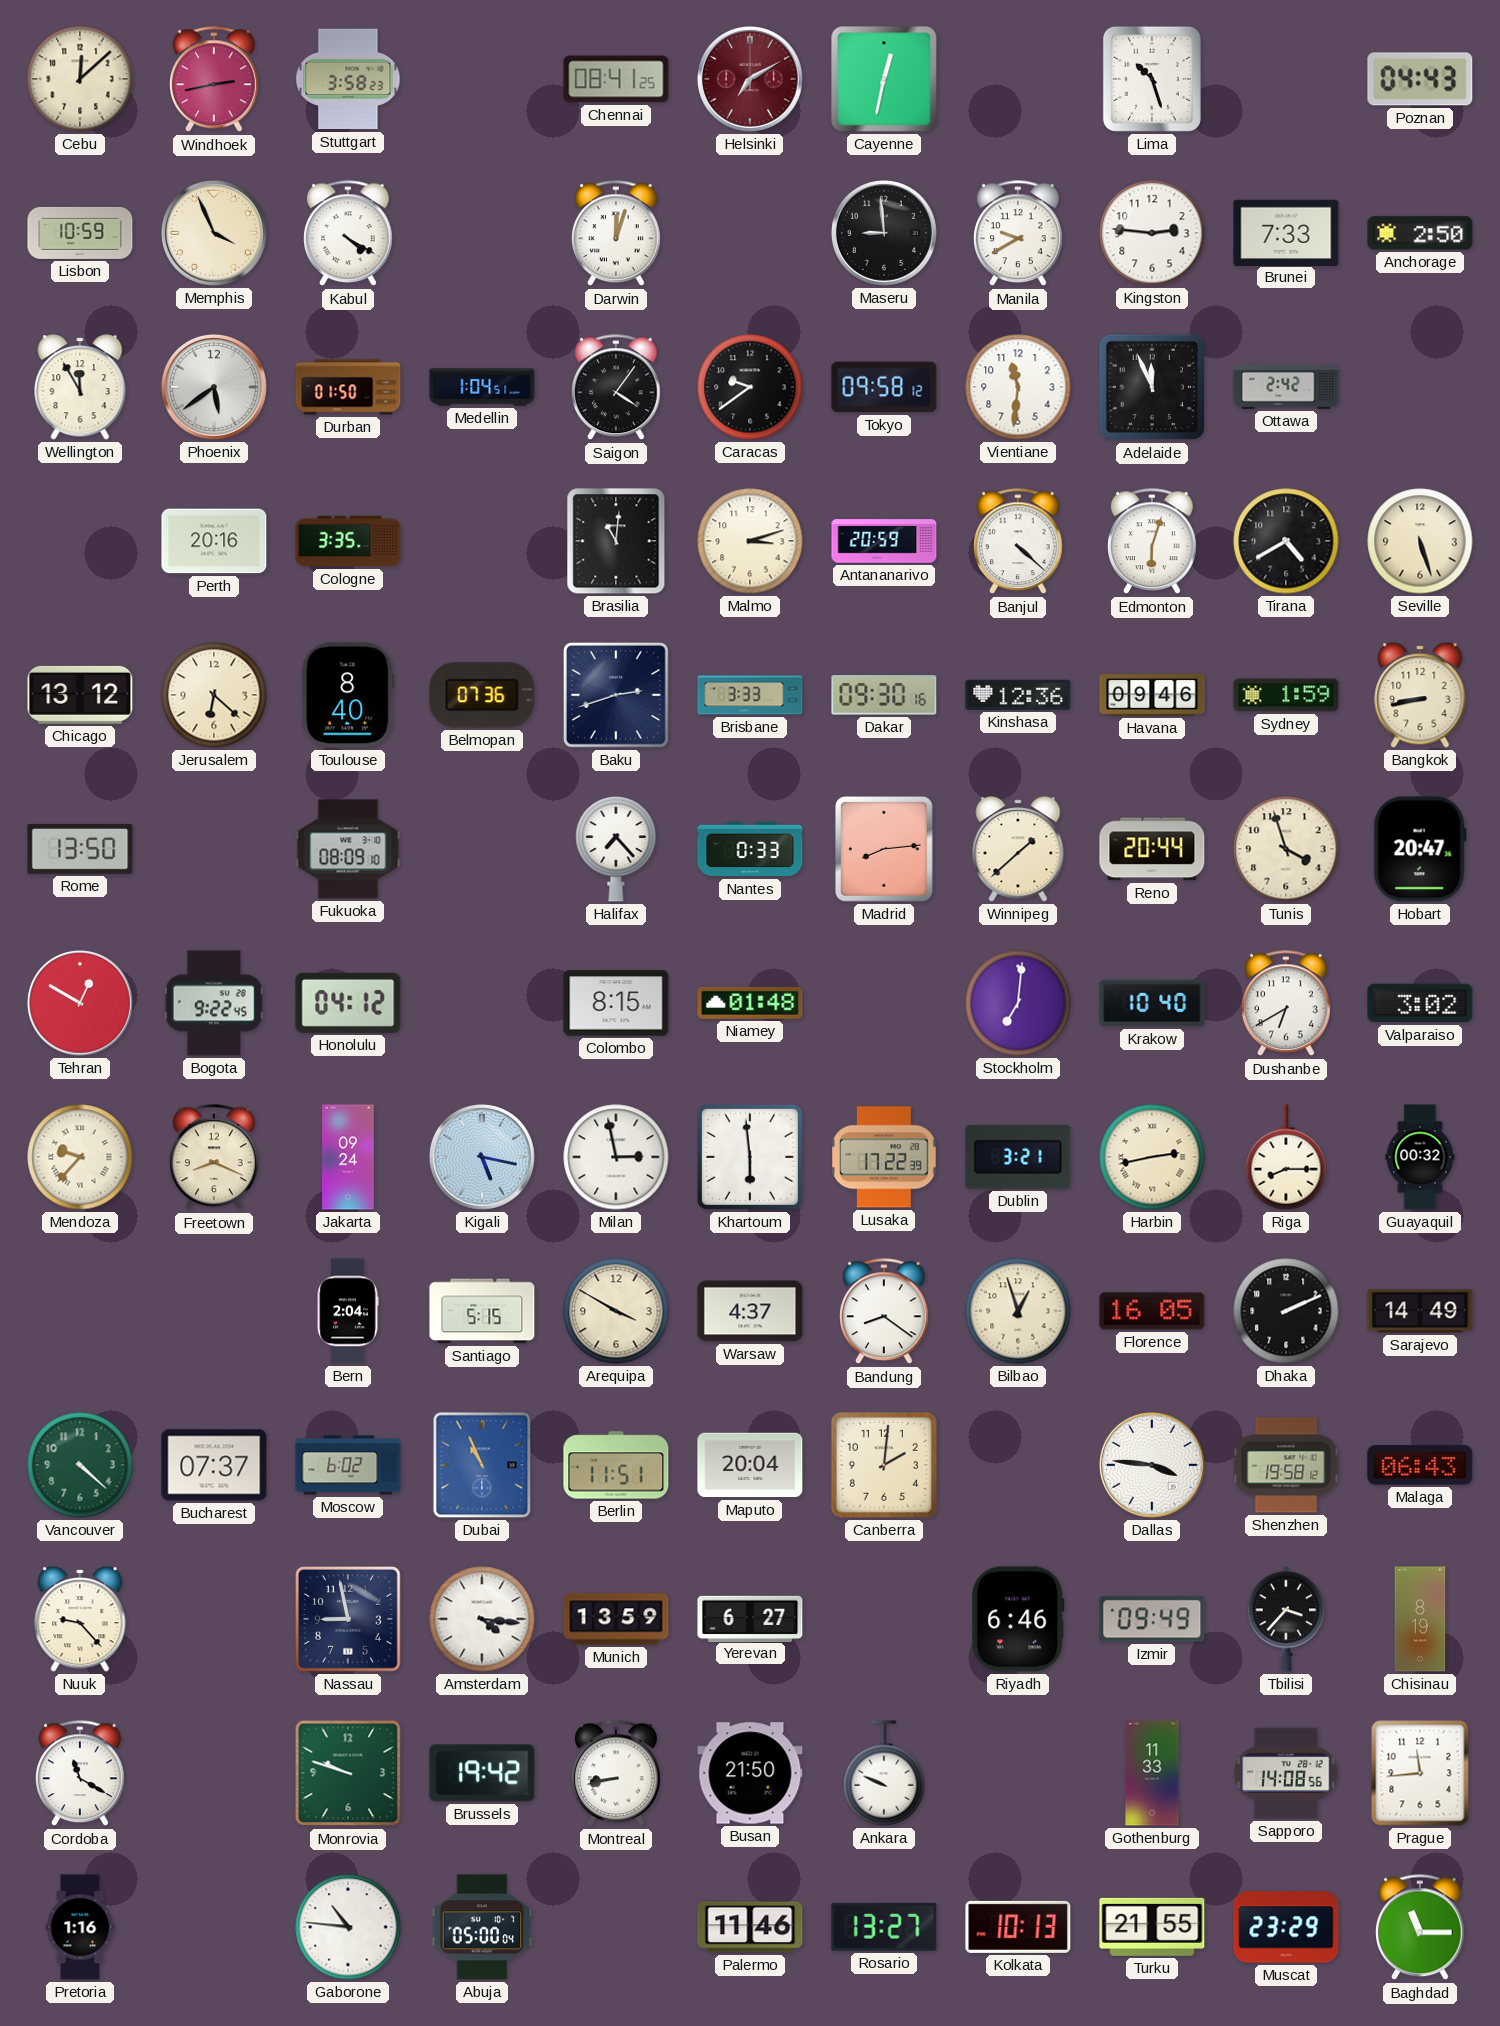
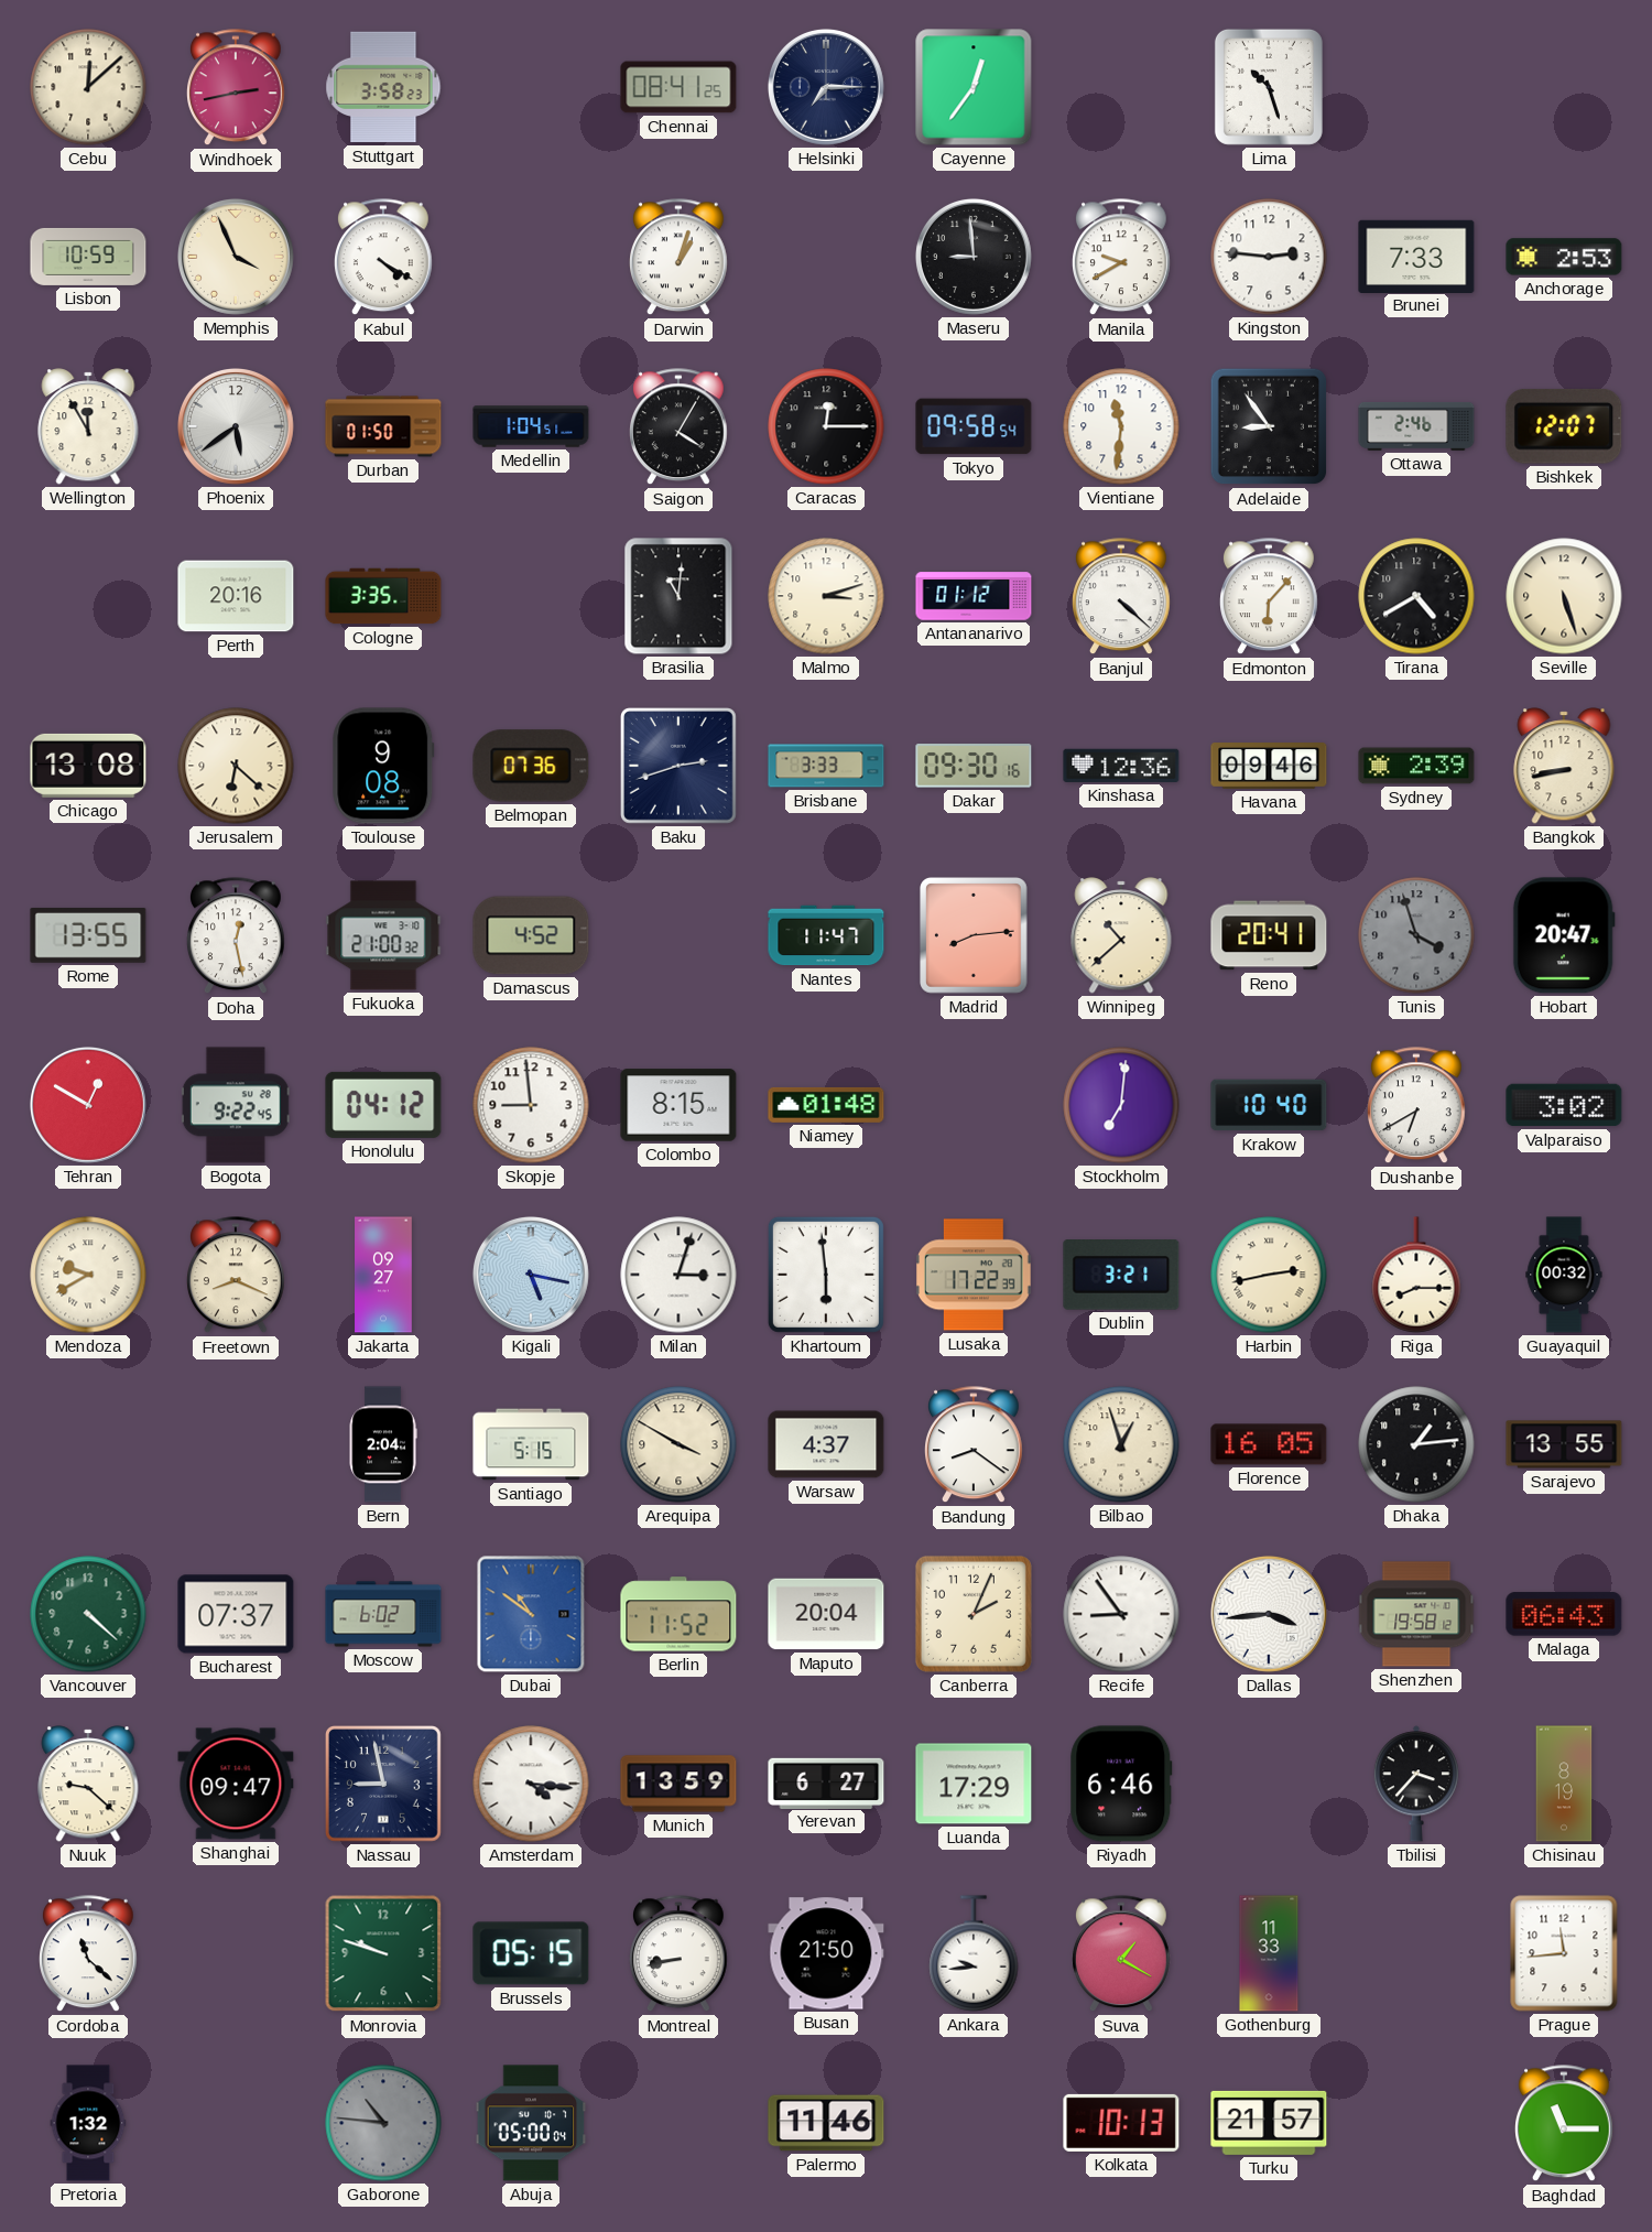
Helsinki: 7:10 -> 7:15 (826, 87)
Helsinki dial: burgundy -> navy (826, 87)
Cayenne: 12:32 -> 12:36 (974, 87)
Poznan: 04:43 -> none (1420, 79)
Darwin: 12:03 -> 1:03 (680, 258)
Anchorage: 2:50 -> 2:53 (1564, 257)
Saigon: 4:06 -> 4:05 (680, 427)
Caracas: 9:39 -> 12:15 (826, 426)
Tokyo: 09:58:12 -> 09:58:54 (974, 426)
Adelaide: 11:56 -> 8:54 (1269, 426)
Ottawa: 2:42 -> 2:46 (1416, 426)
Bishkek: none -> 12:07 (1564, 426)
Antananarivo: 20:59 -> 01:12 (974, 596)
Edmonton: 6:03 -> 6:07 (1270, 597)
Chicago: 13:12 -> 13:08 (88, 766)
Toulouse: 8:40 -> 9:08 (383, 766)
Sydney: 1:59 -> 2:39 (1416, 766)
Rome: 13:50 -> 13:55 (88, 935)
Doha: none -> 12:28 (237, 936)
Fukuoka: 08:09 -> 21:00 (383, 935)
Damascus: none -> 4:52 (531, 935)
Halifax: 7:23 -> none (616, 849)
Nantes: 0:33 -> 11:47 (826, 935)
Winnipeg: 1:38 -> 10:38 (1121, 935)
Reno: 20:44 -> 20:41 (1269, 935)
Tunis dial: cream -> grey (1416, 935)
Skopje: none -> 8:59 (531, 1105)
Mendoza: 9:37 -> 9:40 (88, 1275)
Jakarta: 09:24 -> 09:27 (383, 1275)
Milan: 2:58 -> 3:03 (678, 1275)
Dhaka: 2:11 -> 1:14 (1416, 1444)
Sarajevo: 14:49 -> 13:55 (1564, 1444)
Dubai: 10:56 -> 10:51 (531, 1614)
Berlin: 11:51 -> 11:52 (678, 1614)
Canberra: 2:01 -> 2:04 (974, 1614)
Recife: none -> 8:54 (1121, 1614)
Dallas: 3:46 -> 3:44 (1269, 1614)
Nuuk: 9:23 -> 9:22 (88, 1784)
Shanghai: none -> 09:47 (236, 1784)
Luanda: none -> 17:29 (974, 1784)
Izmir: 09:49 -> none (1152, 1619)
Cordoba: 11:20 -> 11:22 (89, 1954)
Brussels: 19:42 -> 05:15 (531, 1953)
Ankara: 9:49 -> 9:44 (974, 1953)
Suva: none -> 1:20 (1122, 1954)
Sapporo: 14:08 -> none (1286, 1773)
Pretoria: 1:16 -> 1:32 (88, 2123)
Gaborone dial: white -> grey (383, 2123)
Rosario: 13:27 -> none (884, 1927)
Turku: 21:55 -> 21:57 (1269, 2123)
Muscat: 23:29 -> none (1286, 1927)
